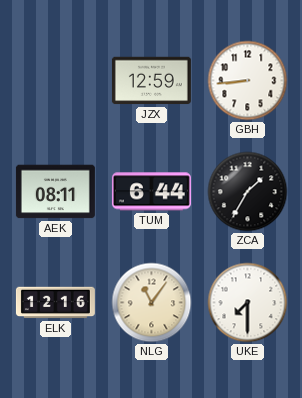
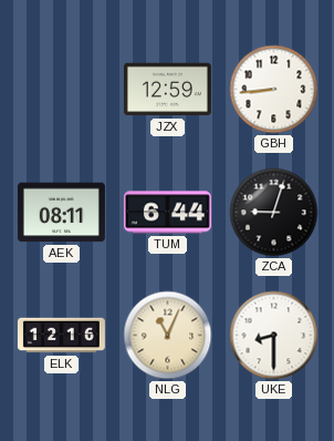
ZCA: 1:35 -> 9:03 (274, 213)
NLG: 11:06 -> 11:04 (168, 336)
UKE: 7:30 -> 8:30 (274, 336)
